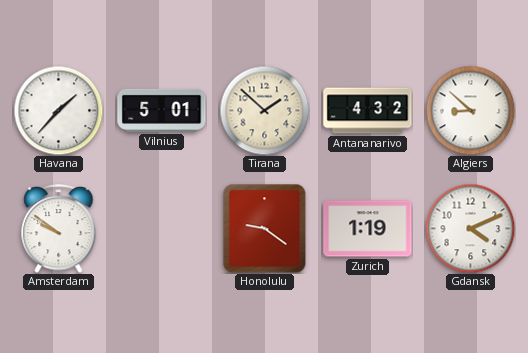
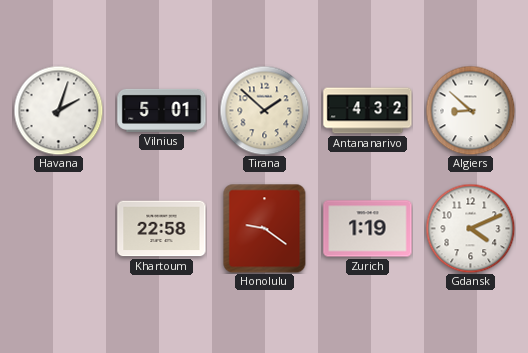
Havana: 1:37 -> 2:03 (58, 110)
Amsterdam: 9:51 -> none (59, 229)
Khartoum: none -> 22:58 (162, 229)
